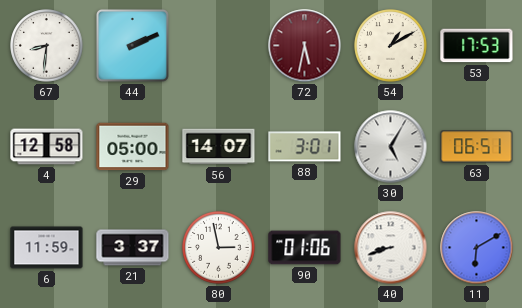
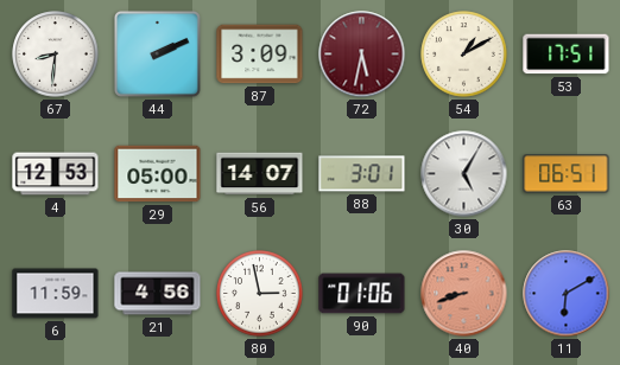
87: none -> 3:09 (260, 55)
53: 17:53 -> 17:51 (567, 55)
4: 12:58 -> 12:53 (56, 174)
21: 3:37 -> 4:56 (158, 294)
40 dial: white -> salmon (464, 294)
